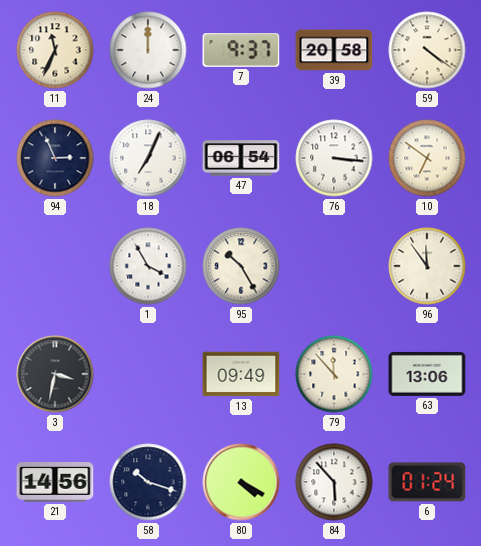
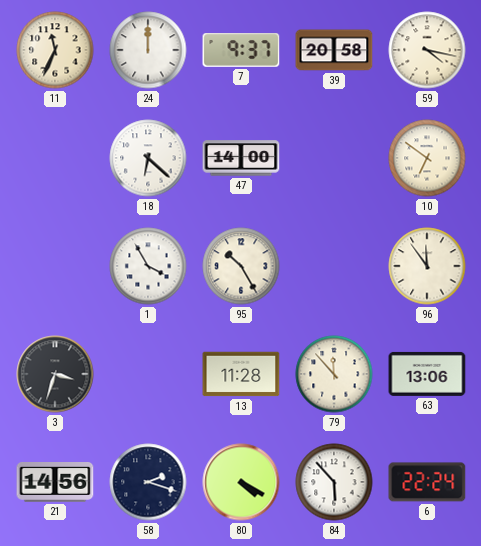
59: 4:21 -> 4:17 (427, 50)
94: 2:56 -> none (55, 158)
18: 7:04 -> 6:22 (148, 158)
47: 06:54 -> 14:00 (241, 158)
76: 3:16 -> none (334, 158)
3: 3:32 -> 3:33 (55, 374)
13: 09:49 -> 11:28 (241, 374)
58: 10:18 -> 2:18 (148, 482)
6: 01:24 -> 22:24 (427, 482)
